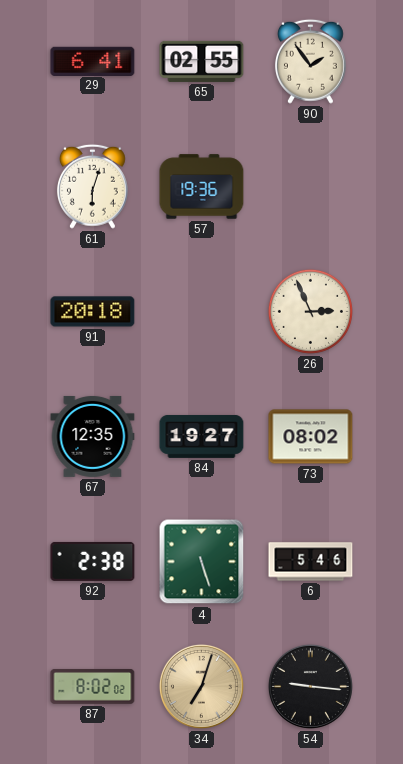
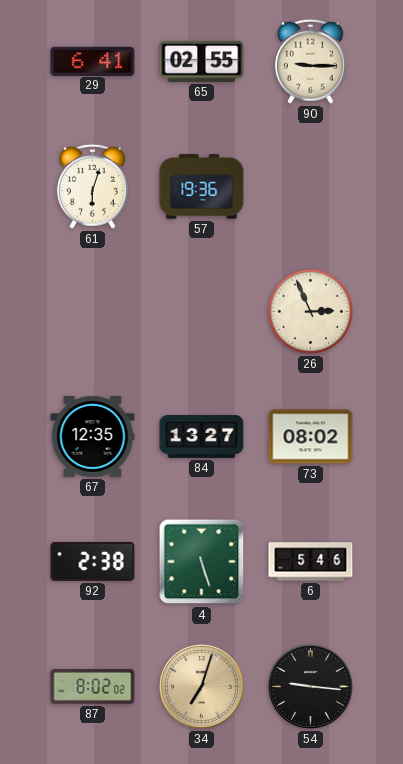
90: 1:54 -> 9:15 (310, 61)
91: 20:18 -> none (93, 312)
84: 19:27 -> 13:27 (202, 436)
